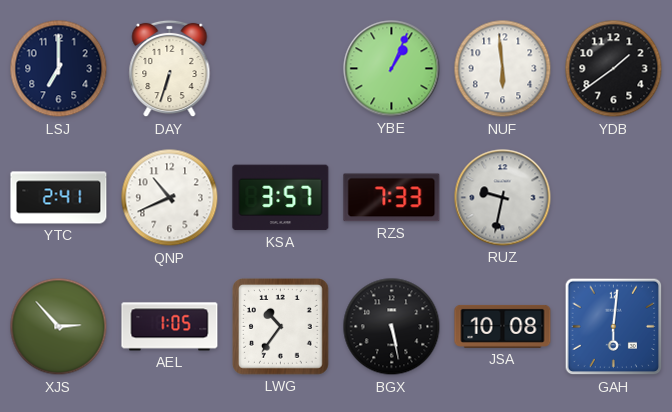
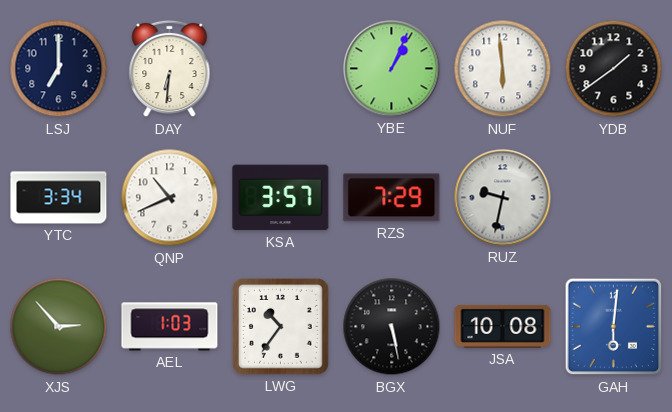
DAY: 6:33 -> 6:31 (170, 69)
YTC: 2:41 -> 3:34 (59, 198)
RZS: 7:33 -> 7:29 (392, 198)
AEL: 1:05 -> 1:03 (170, 327)
